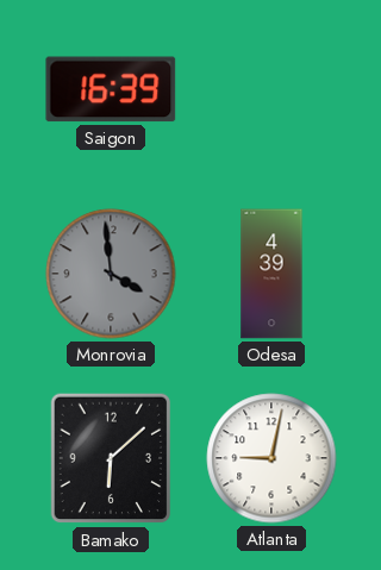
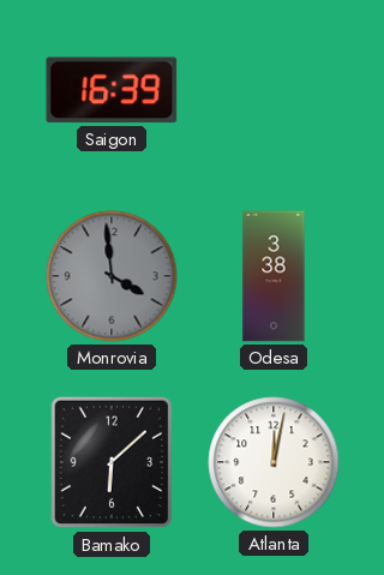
Odesa: 4:39 -> 3:38 (274, 276)
Atlanta: 9:02 -> 12:02 (274, 462)
